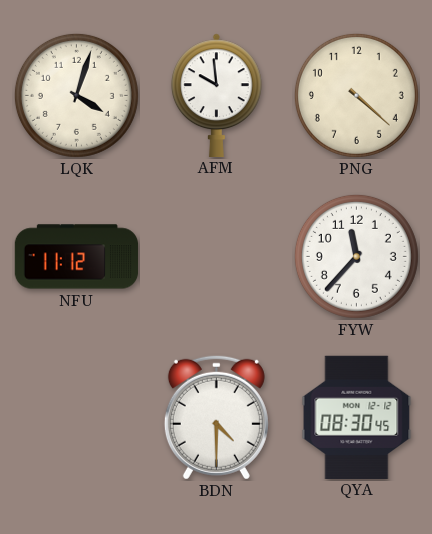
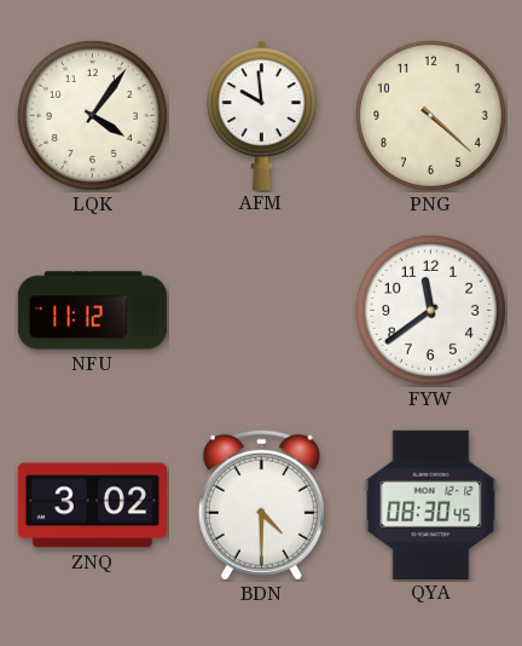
LQK: 4:03 -> 4:06 (92, 115)
FYW: 11:37 -> 11:39 (430, 310)
ZNQ: none -> 3:02 (92, 506)
